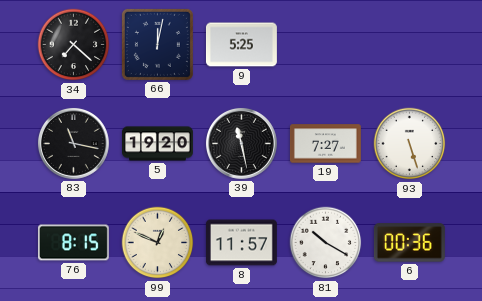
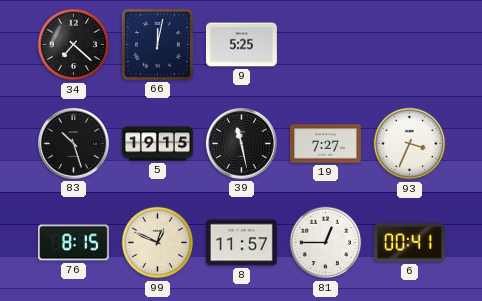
83: 11:17 -> 10:27 (73, 143)
5: 19:20 -> 19:15 (158, 144)
93: 5:27 -> 3:34 (410, 144)
81: 10:20 -> 12:45 (326, 243)
6: 00:36 -> 00:41 (409, 243)
